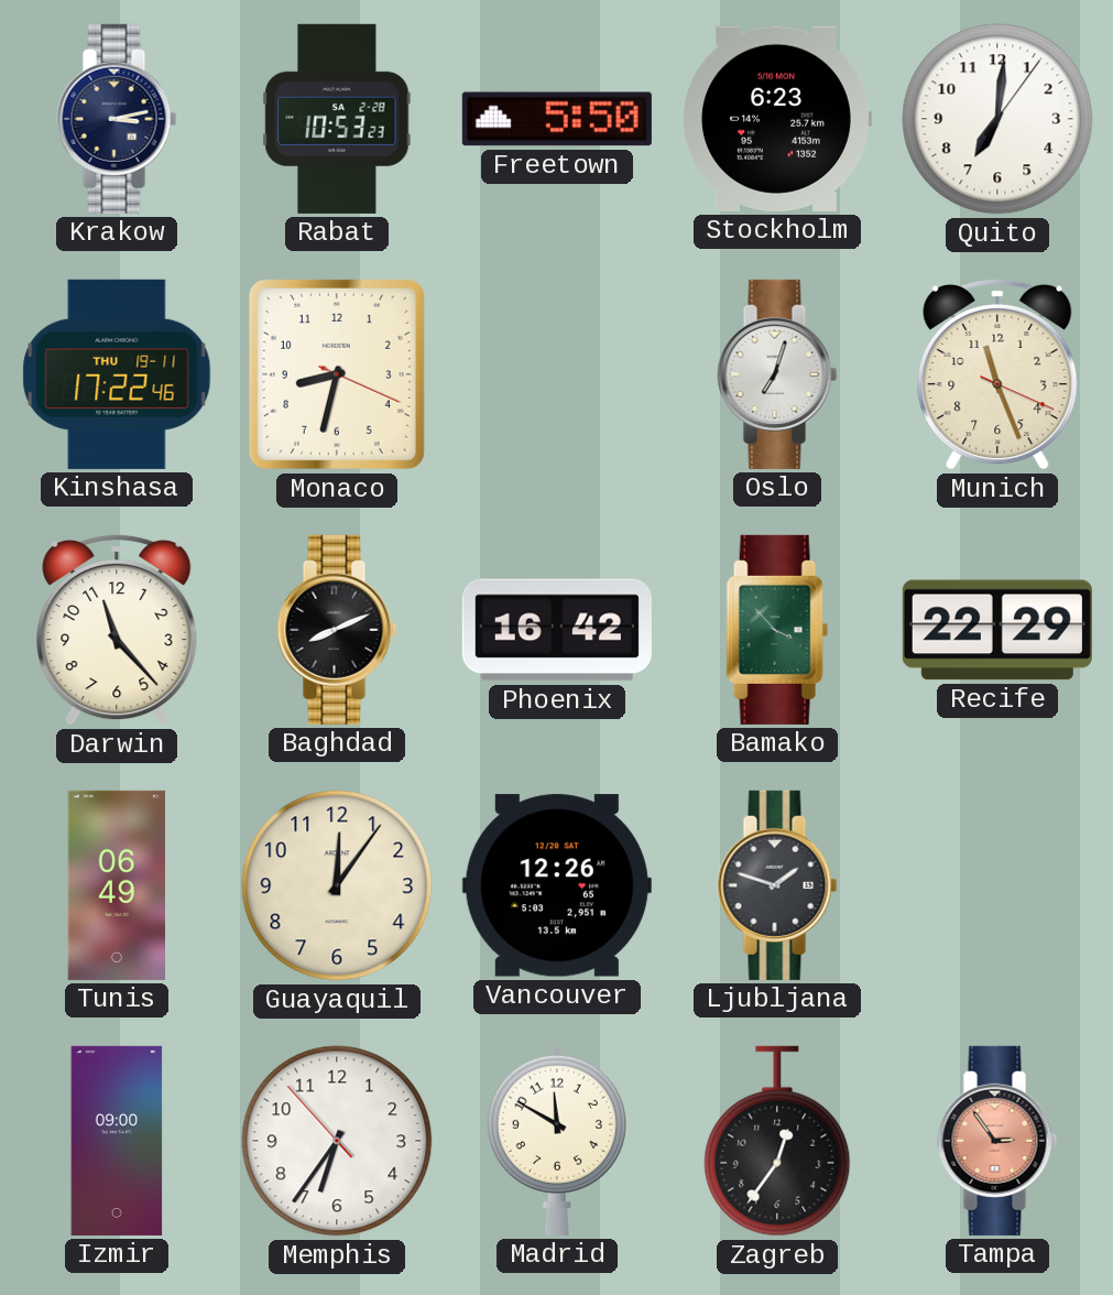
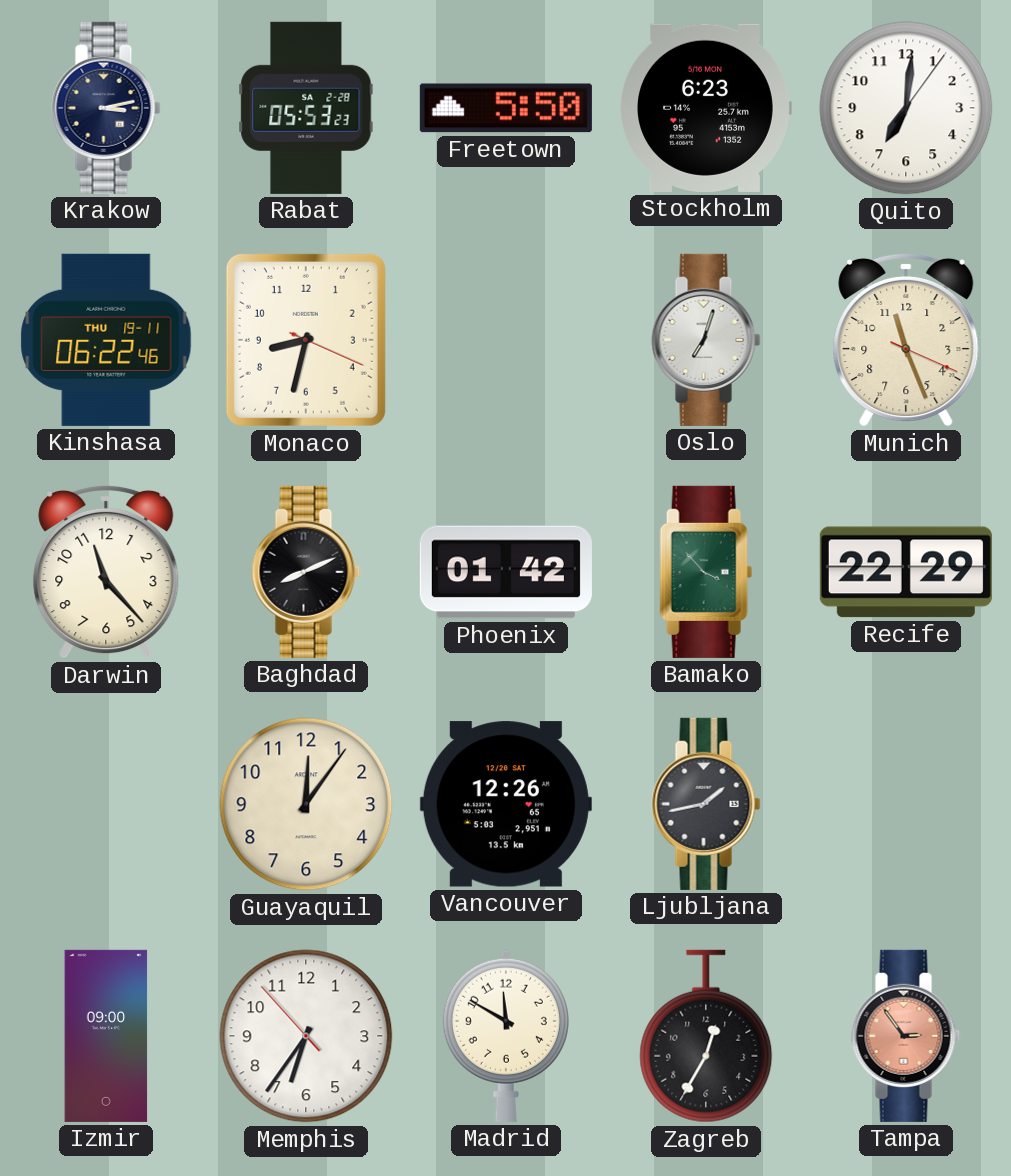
Rabat: 10:53 -> 05:53 (306, 108)
Kinshasa: 17:22 -> 06:22 (106, 340)
Phoenix: 16:42 -> 01:42 (506, 572)
Tunis: 06:49 -> none (117, 885)
Ljubljana: 1:48 -> 1:43 (706, 804)
Zagreb: 12:36 -> 12:35 (706, 1036)
